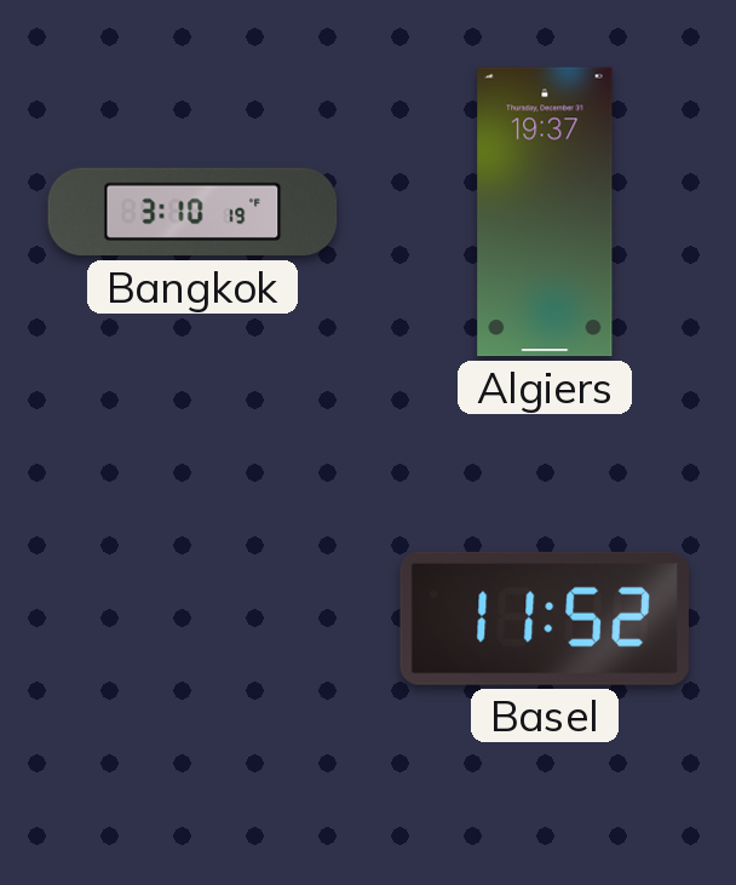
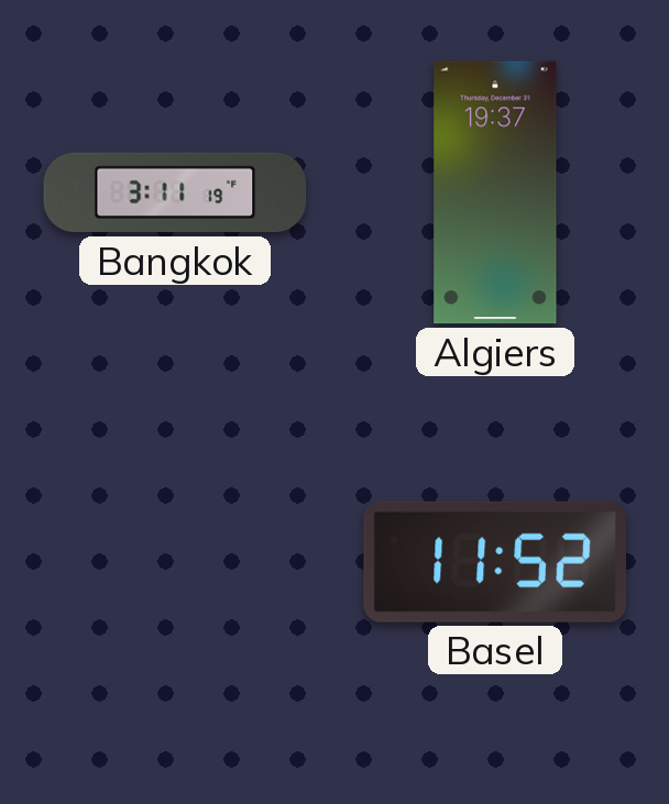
Bangkok: 3:10 -> 3:11 (175, 192)
